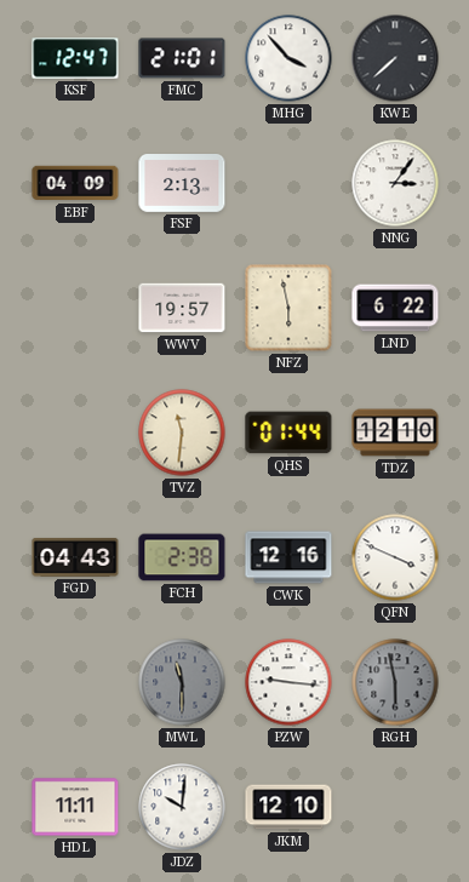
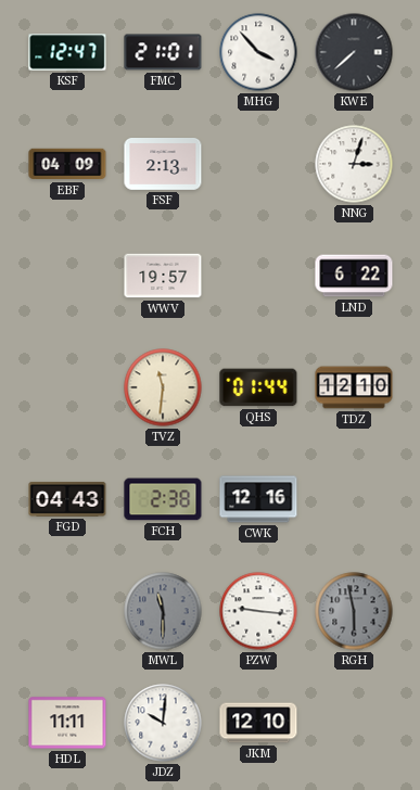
NNG: 3:06 -> 3:03 (354, 164)
NFZ: 5:58 -> none (288, 308)
QFN: 3:49 -> none (395, 557)
